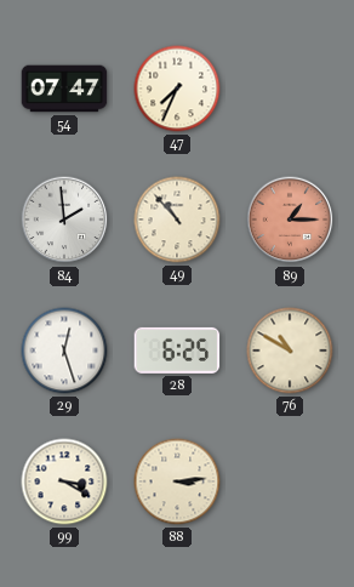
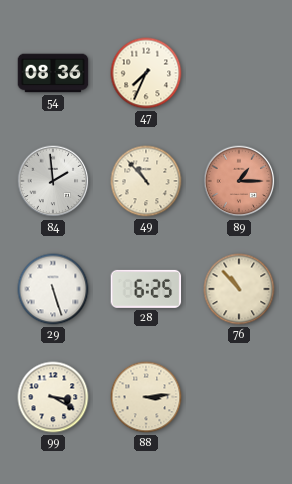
54: 07:47 -> 08:36 (53, 73)
29: 12:27 -> 5:27 (53, 289)
76: 10:50 -> 10:53 (239, 289)
